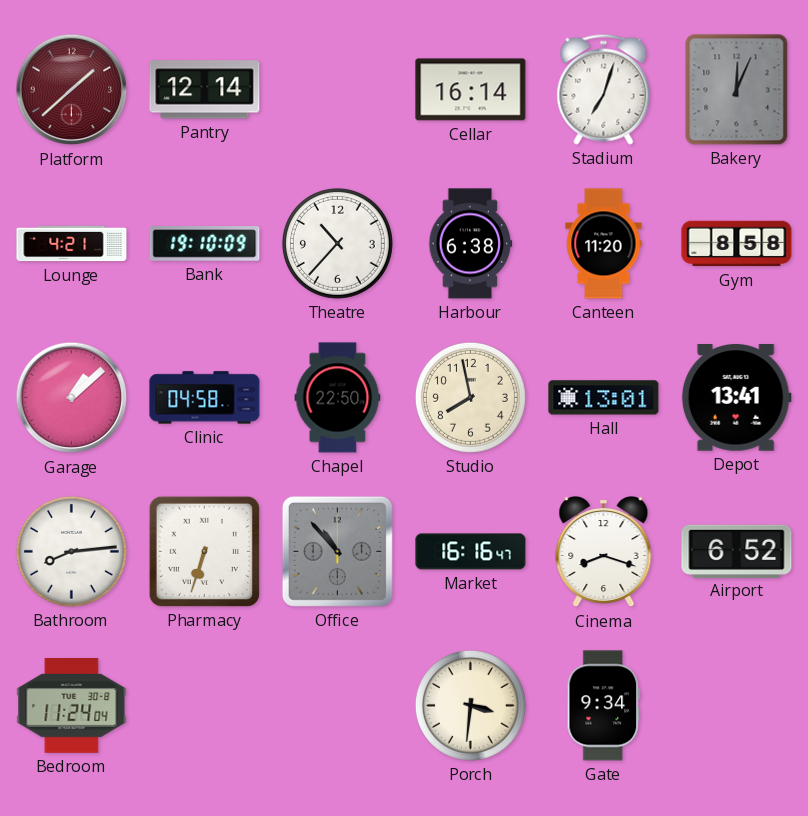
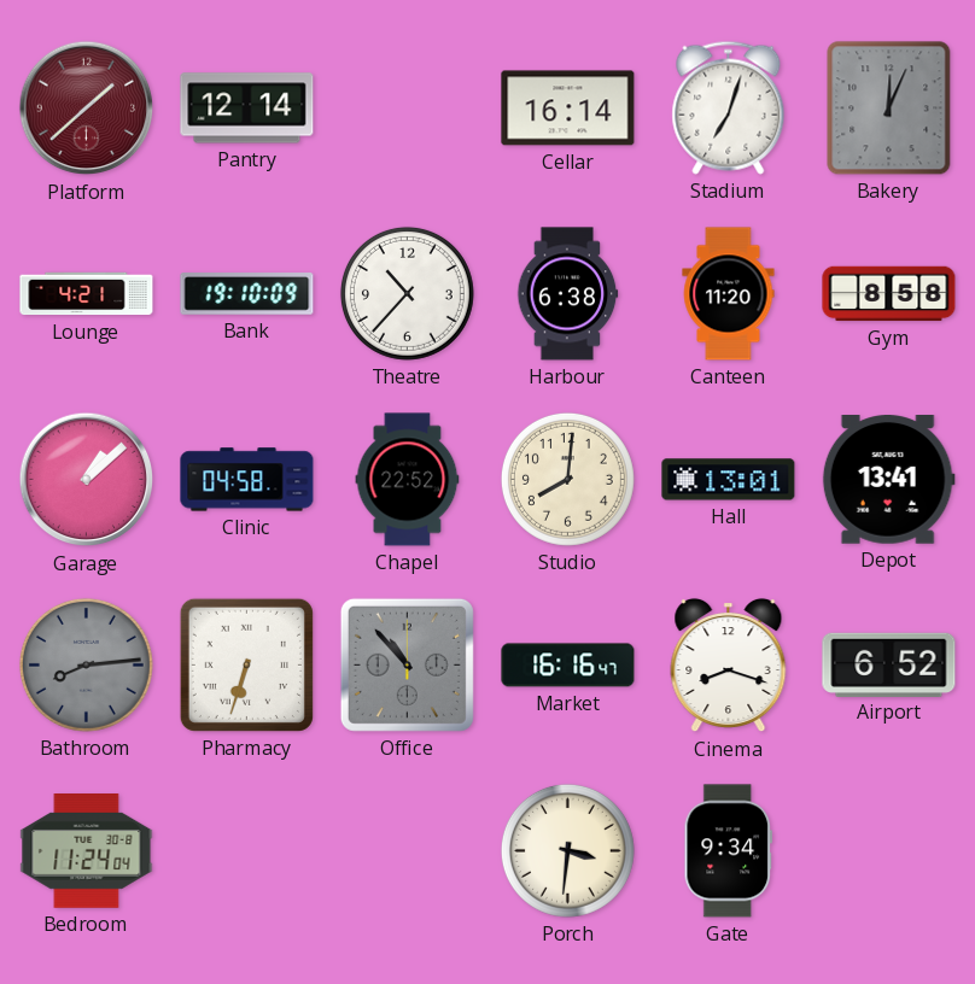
Chapel: 22:50 -> 22:52 (408, 480)
Studio: 7:58 -> 8:01 (567, 479)
Bathroom dial: white -> grey (86, 664)
